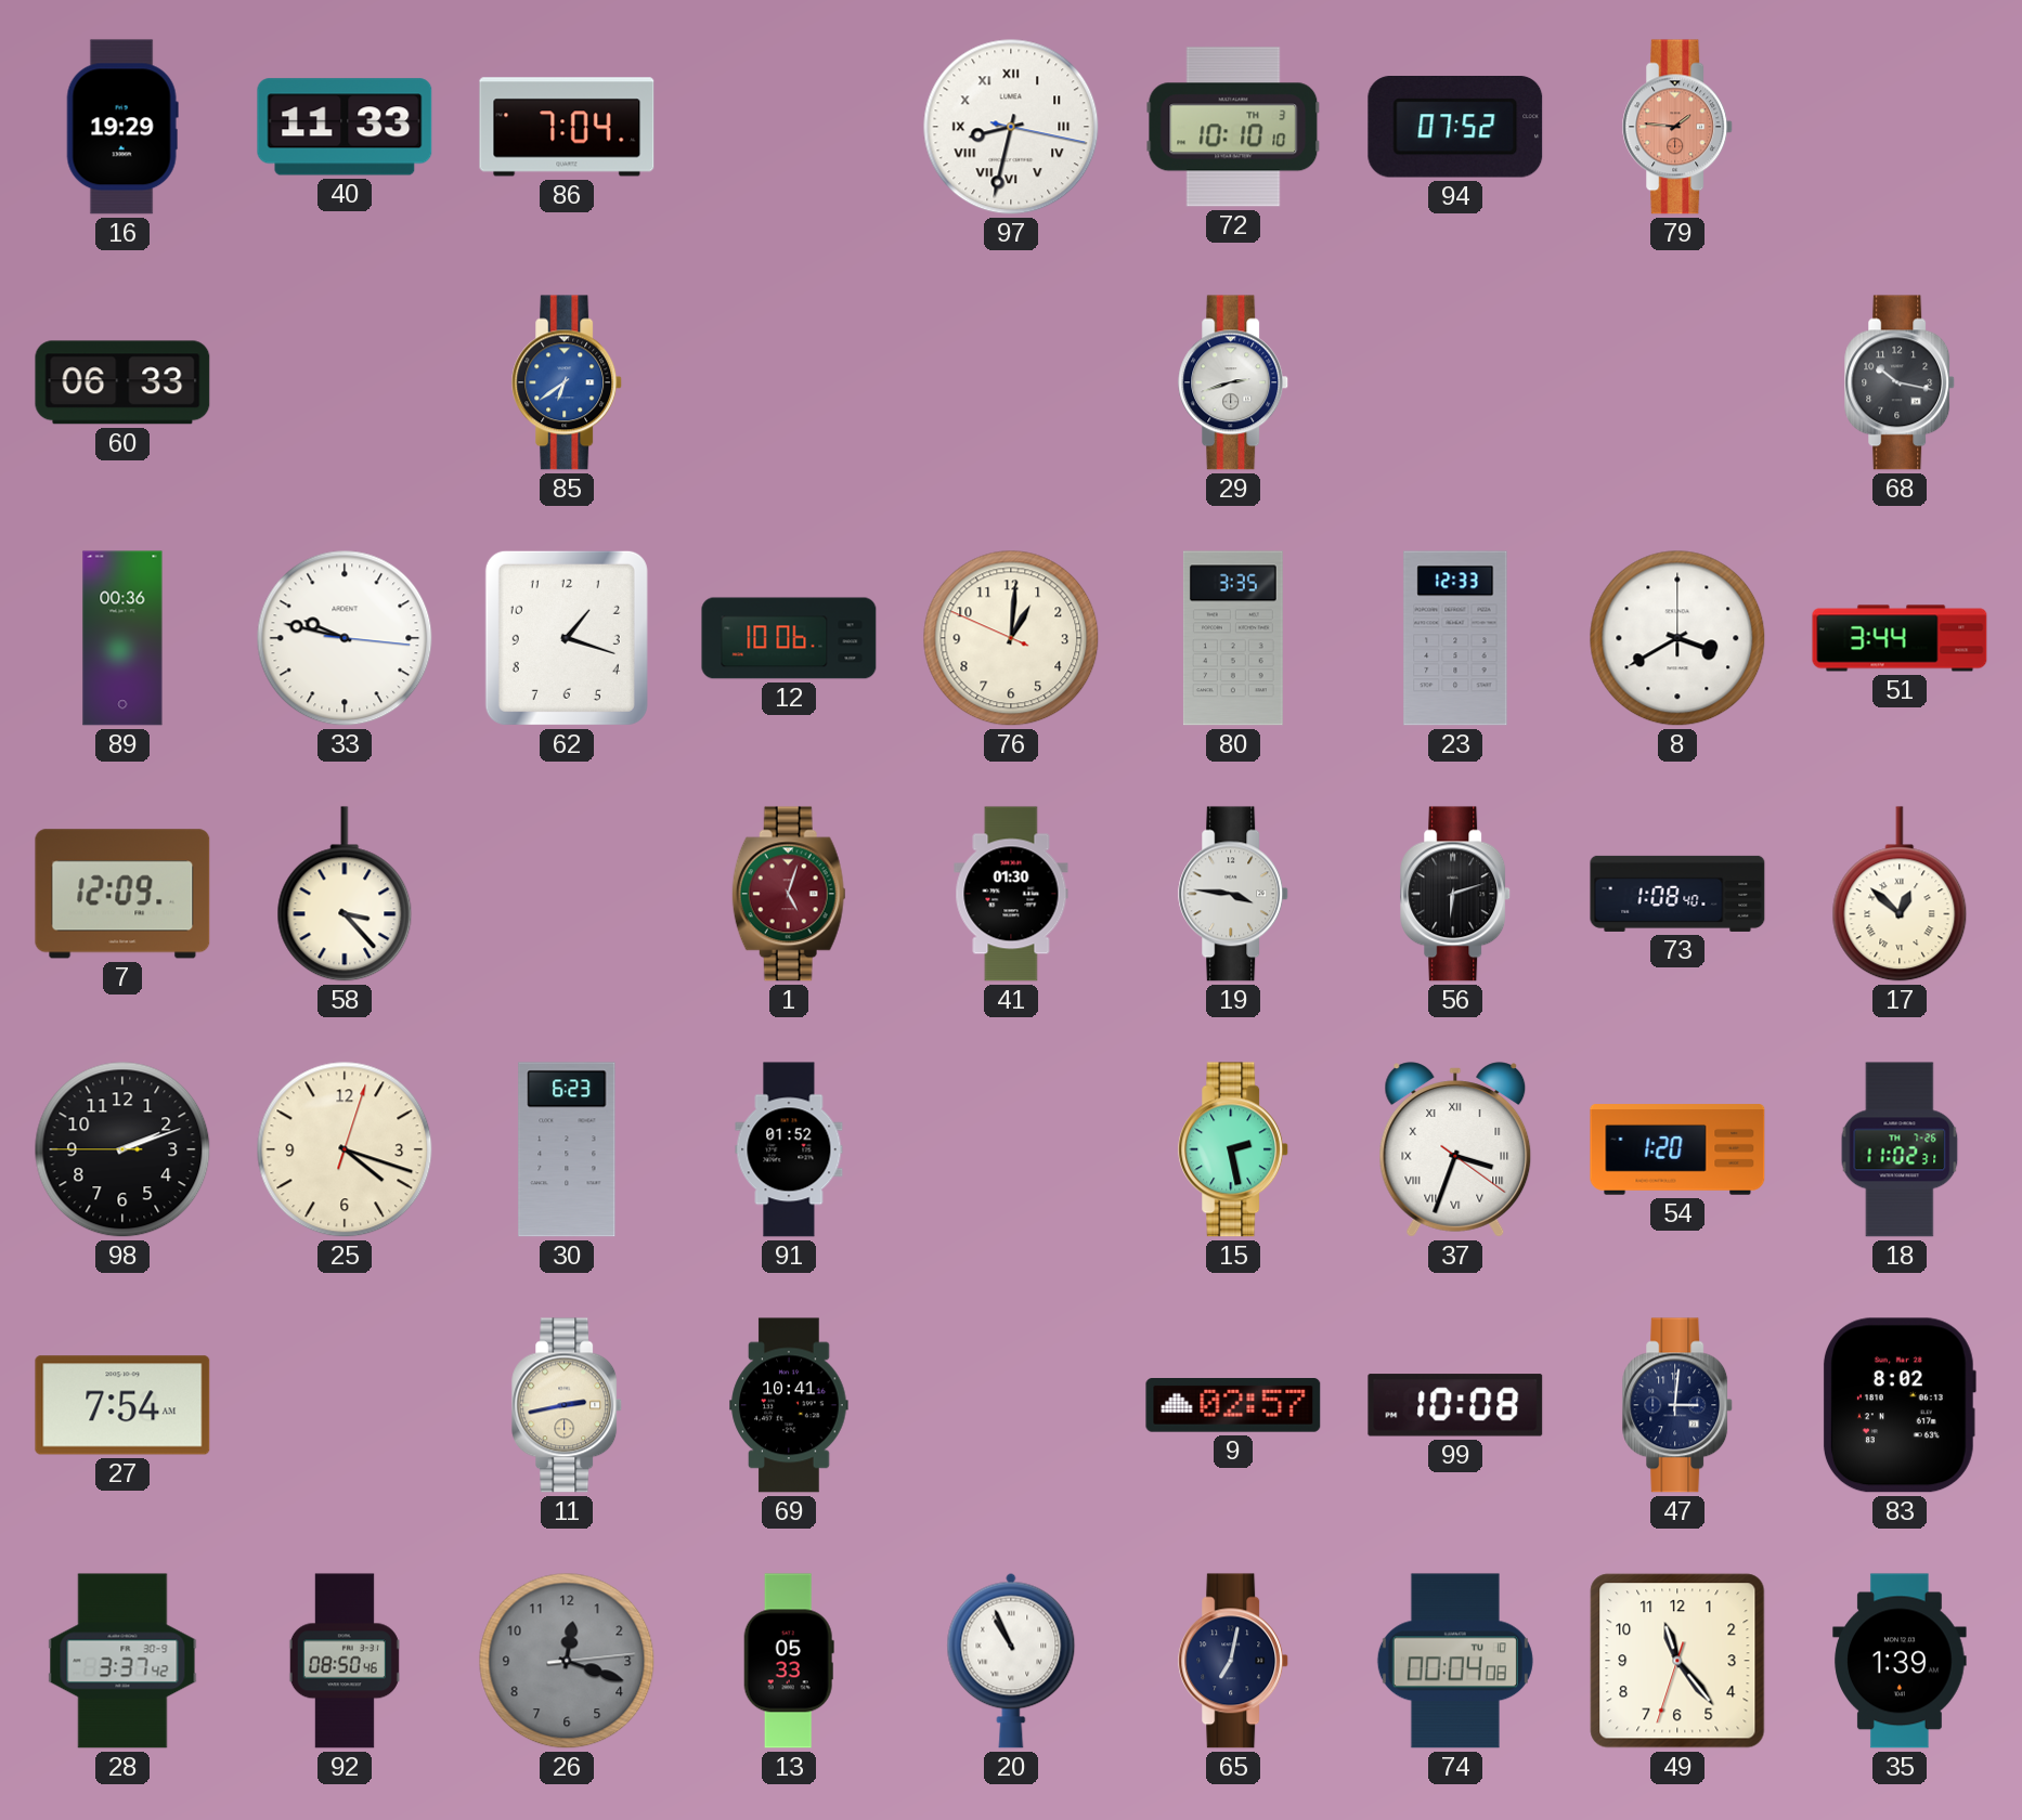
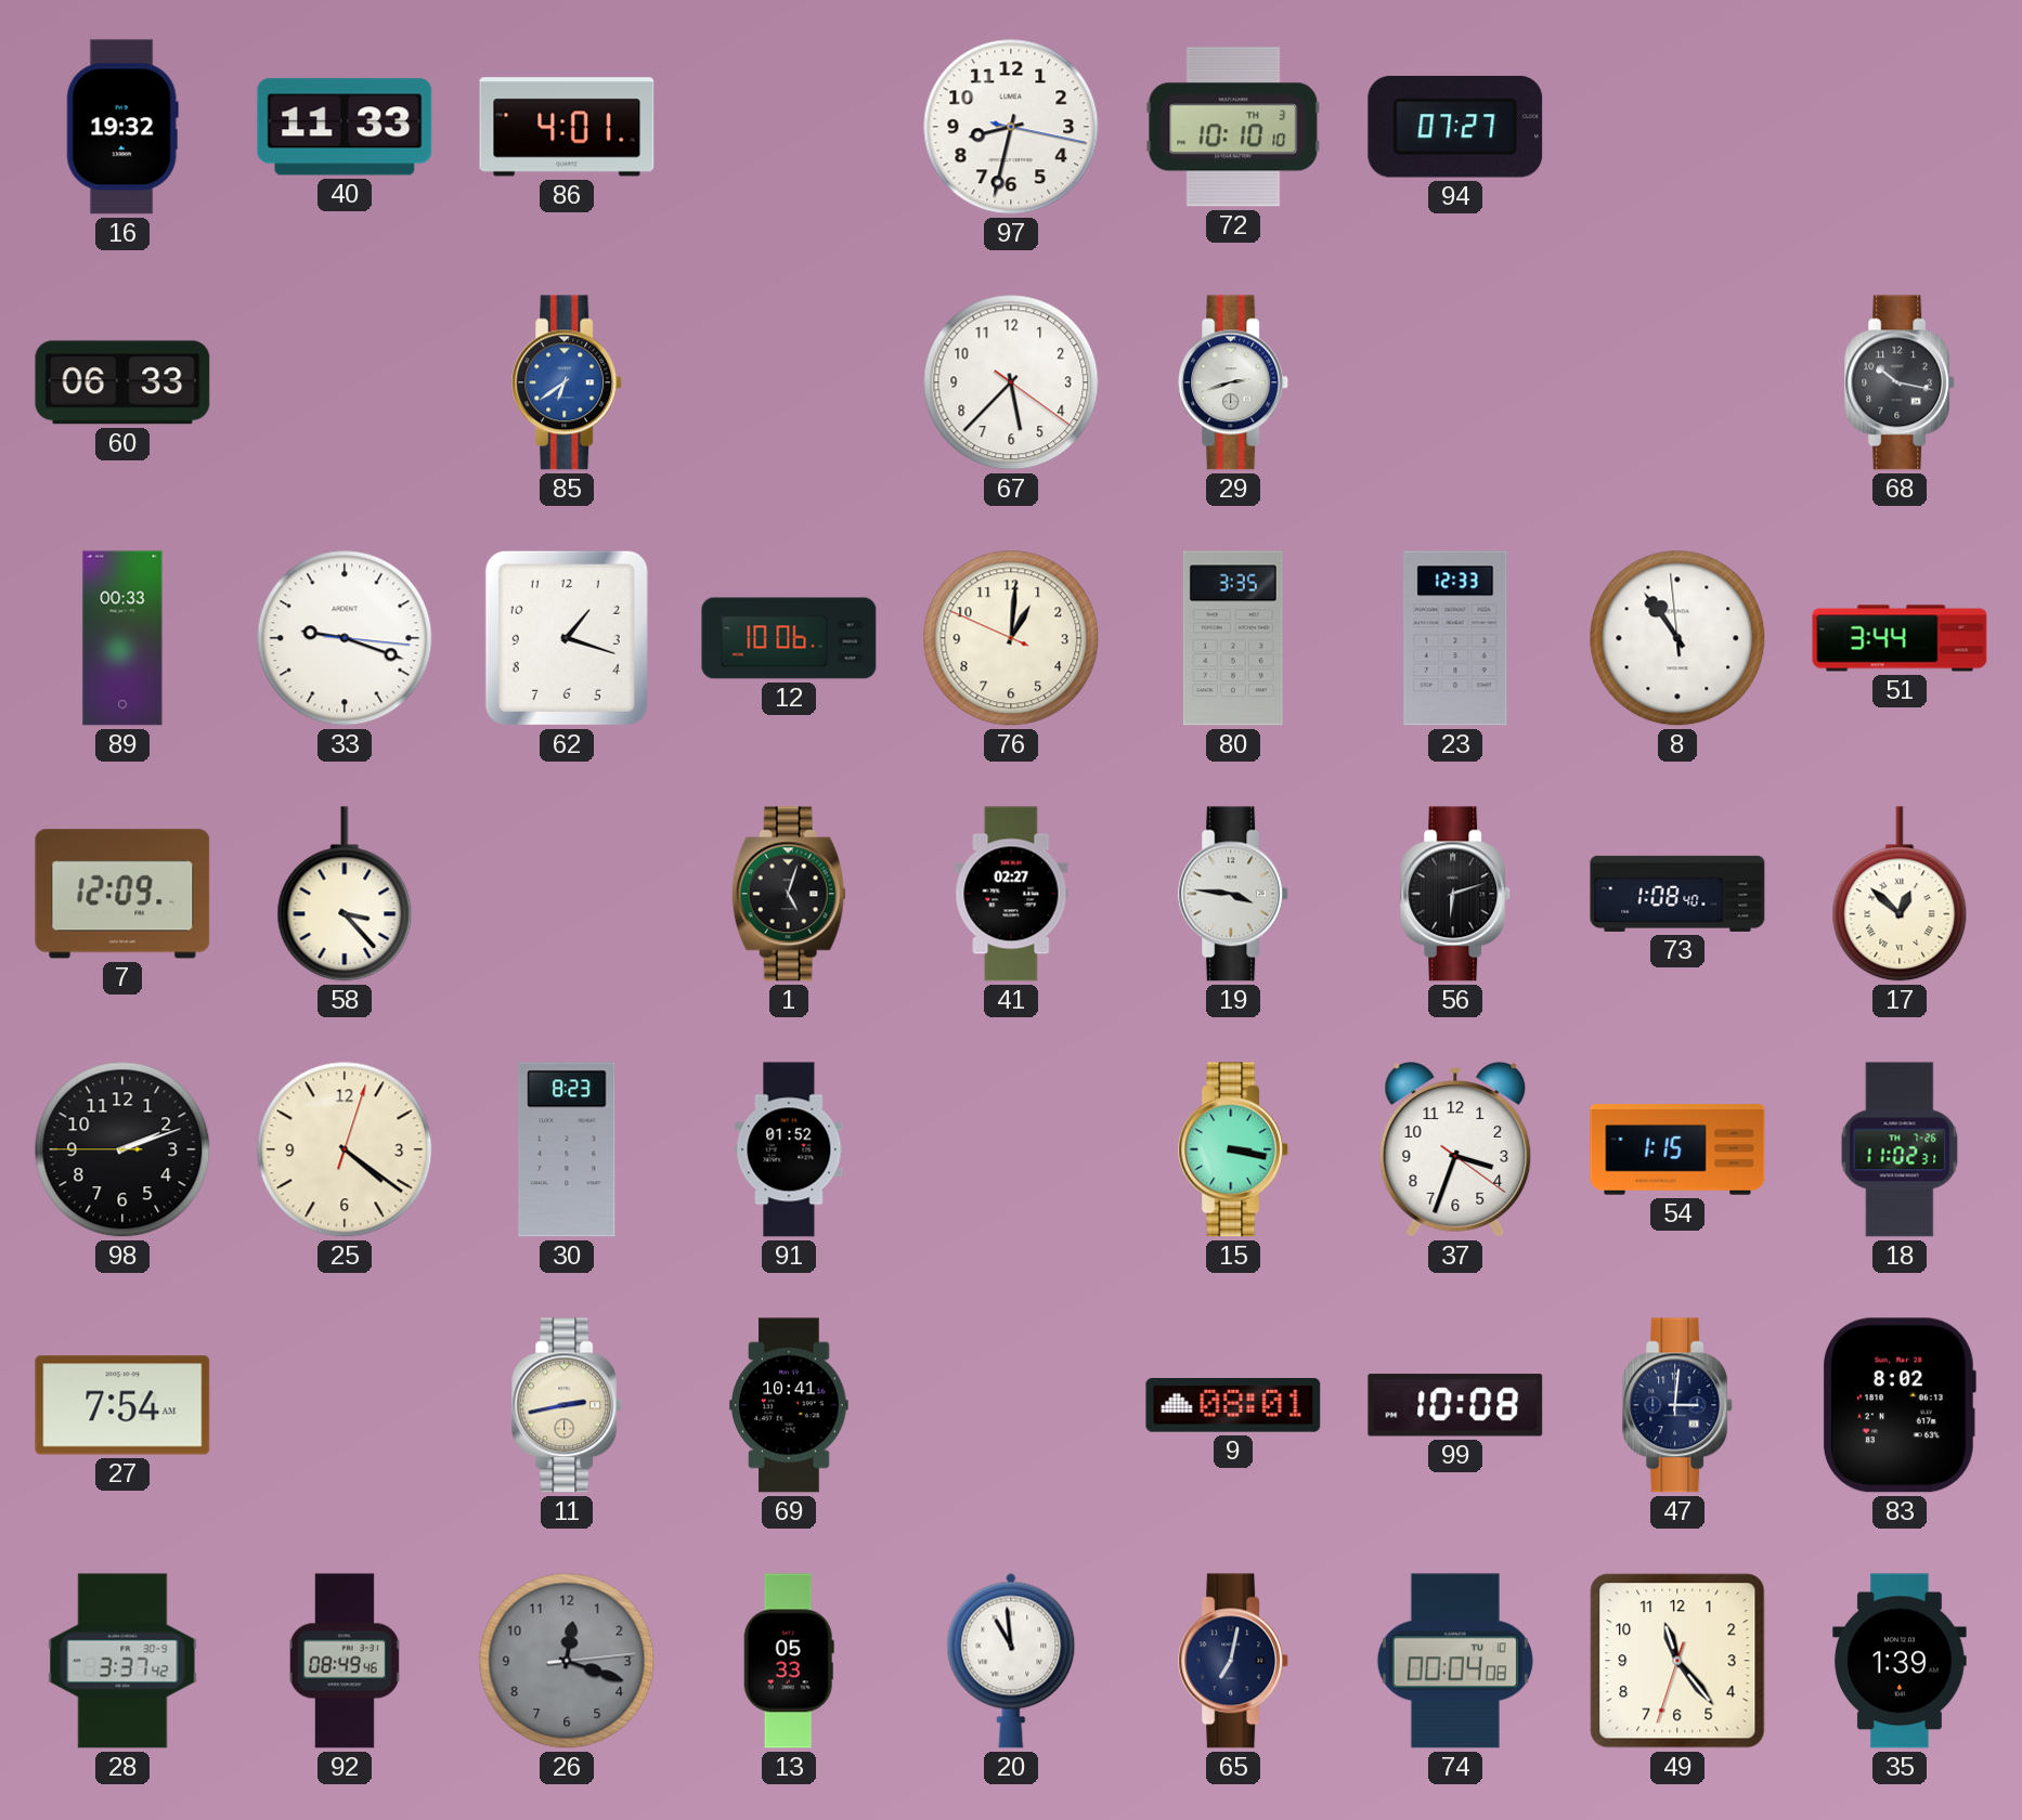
16: 19:29 -> 19:32 (122, 127)
86: 7:04 -> 4:01 (567, 127)
97 numerals: Roman -> Arabic (1011, 127)
94: 07:52 -> 07:27 (1455, 128)
79: 1:46 -> none (1678, 127)
67: none -> 5:37 (1011, 382)
89: 00:36 -> 00:33 (122, 638)
33: 9:47 -> 9:18 (345, 638)
8: 3:40 -> 10:53 (1677, 638)
1 dial: burgundy -> black (789, 894)
41: 01:30 -> 02:27 (1011, 894)
25: 4:18 -> 4:21 (345, 1149)
30: 6:23 -> 8:23 (567, 1149)
15: 2:28 -> 3:17 (1234, 1149)
37 numerals: Roman -> Arabic (1455, 1149)
54: 1:20 -> 1:15 (1677, 1149)
9: 02:57 -> 08:01 (1233, 1406)
92: 08:50 -> 08:49 (345, 1661)
20: 10:56 -> 10:59 (1011, 1661)
